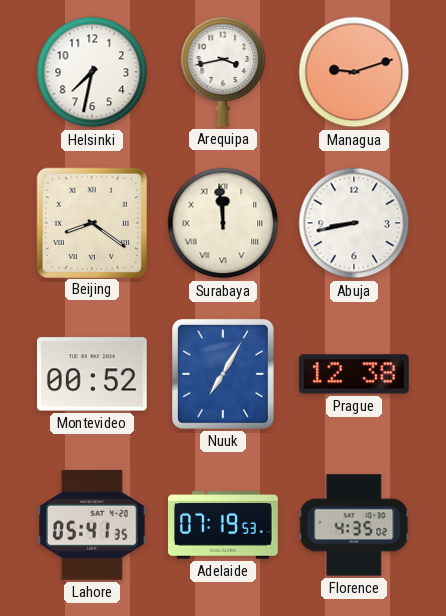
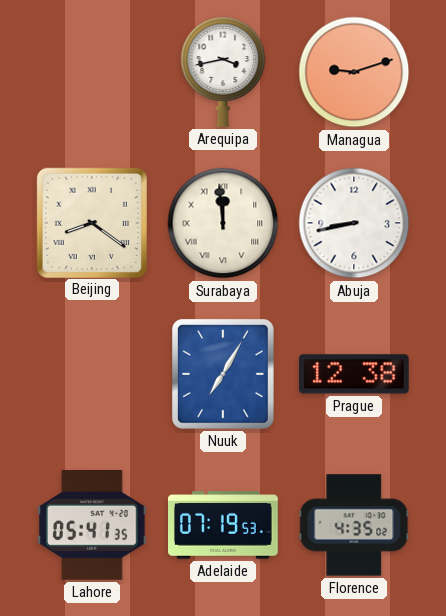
Helsinki: 7:32 -> none (92, 72)
Montevideo: 00:52 -> none (92, 374)
